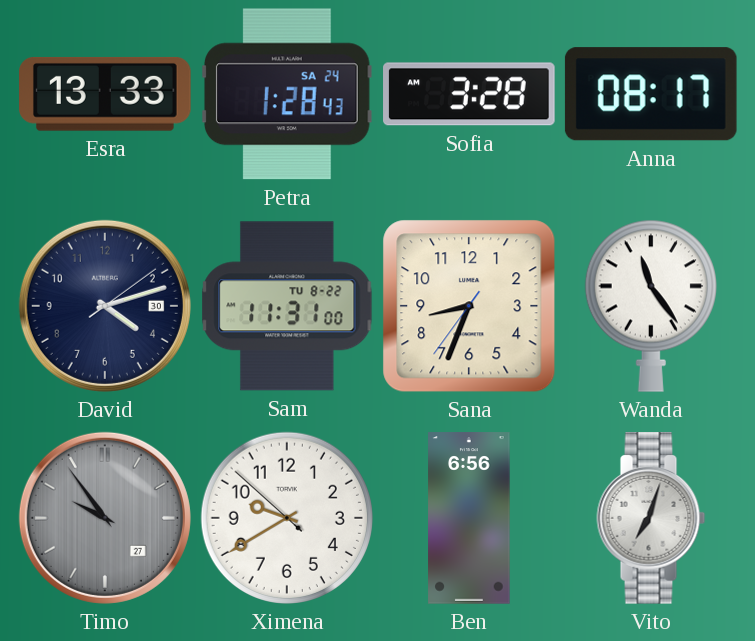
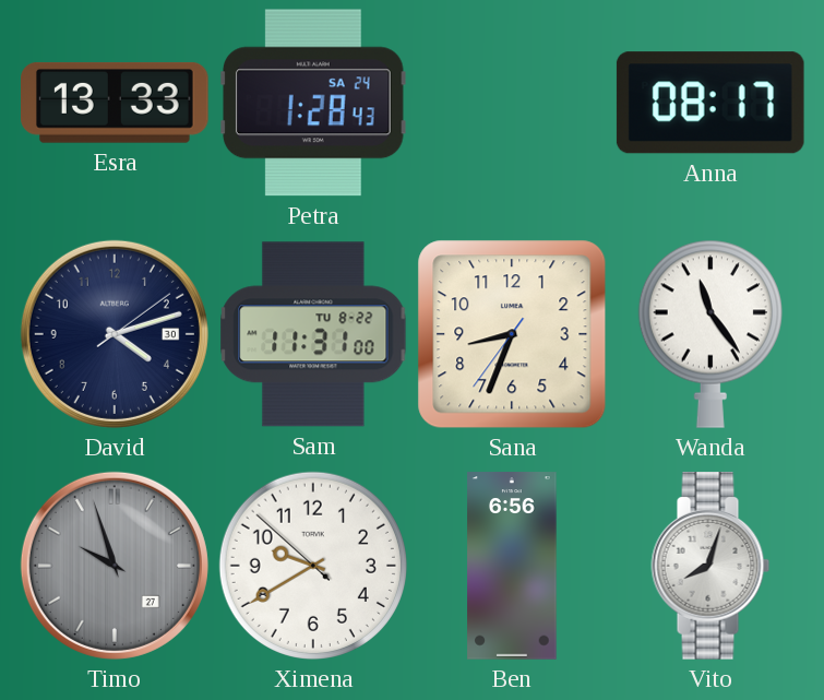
Sofia: 3:28 -> none (469, 94)
Timo: 9:54 -> 9:57 (115, 566)
Vito: 7:03 -> 8:03 (710, 566)
